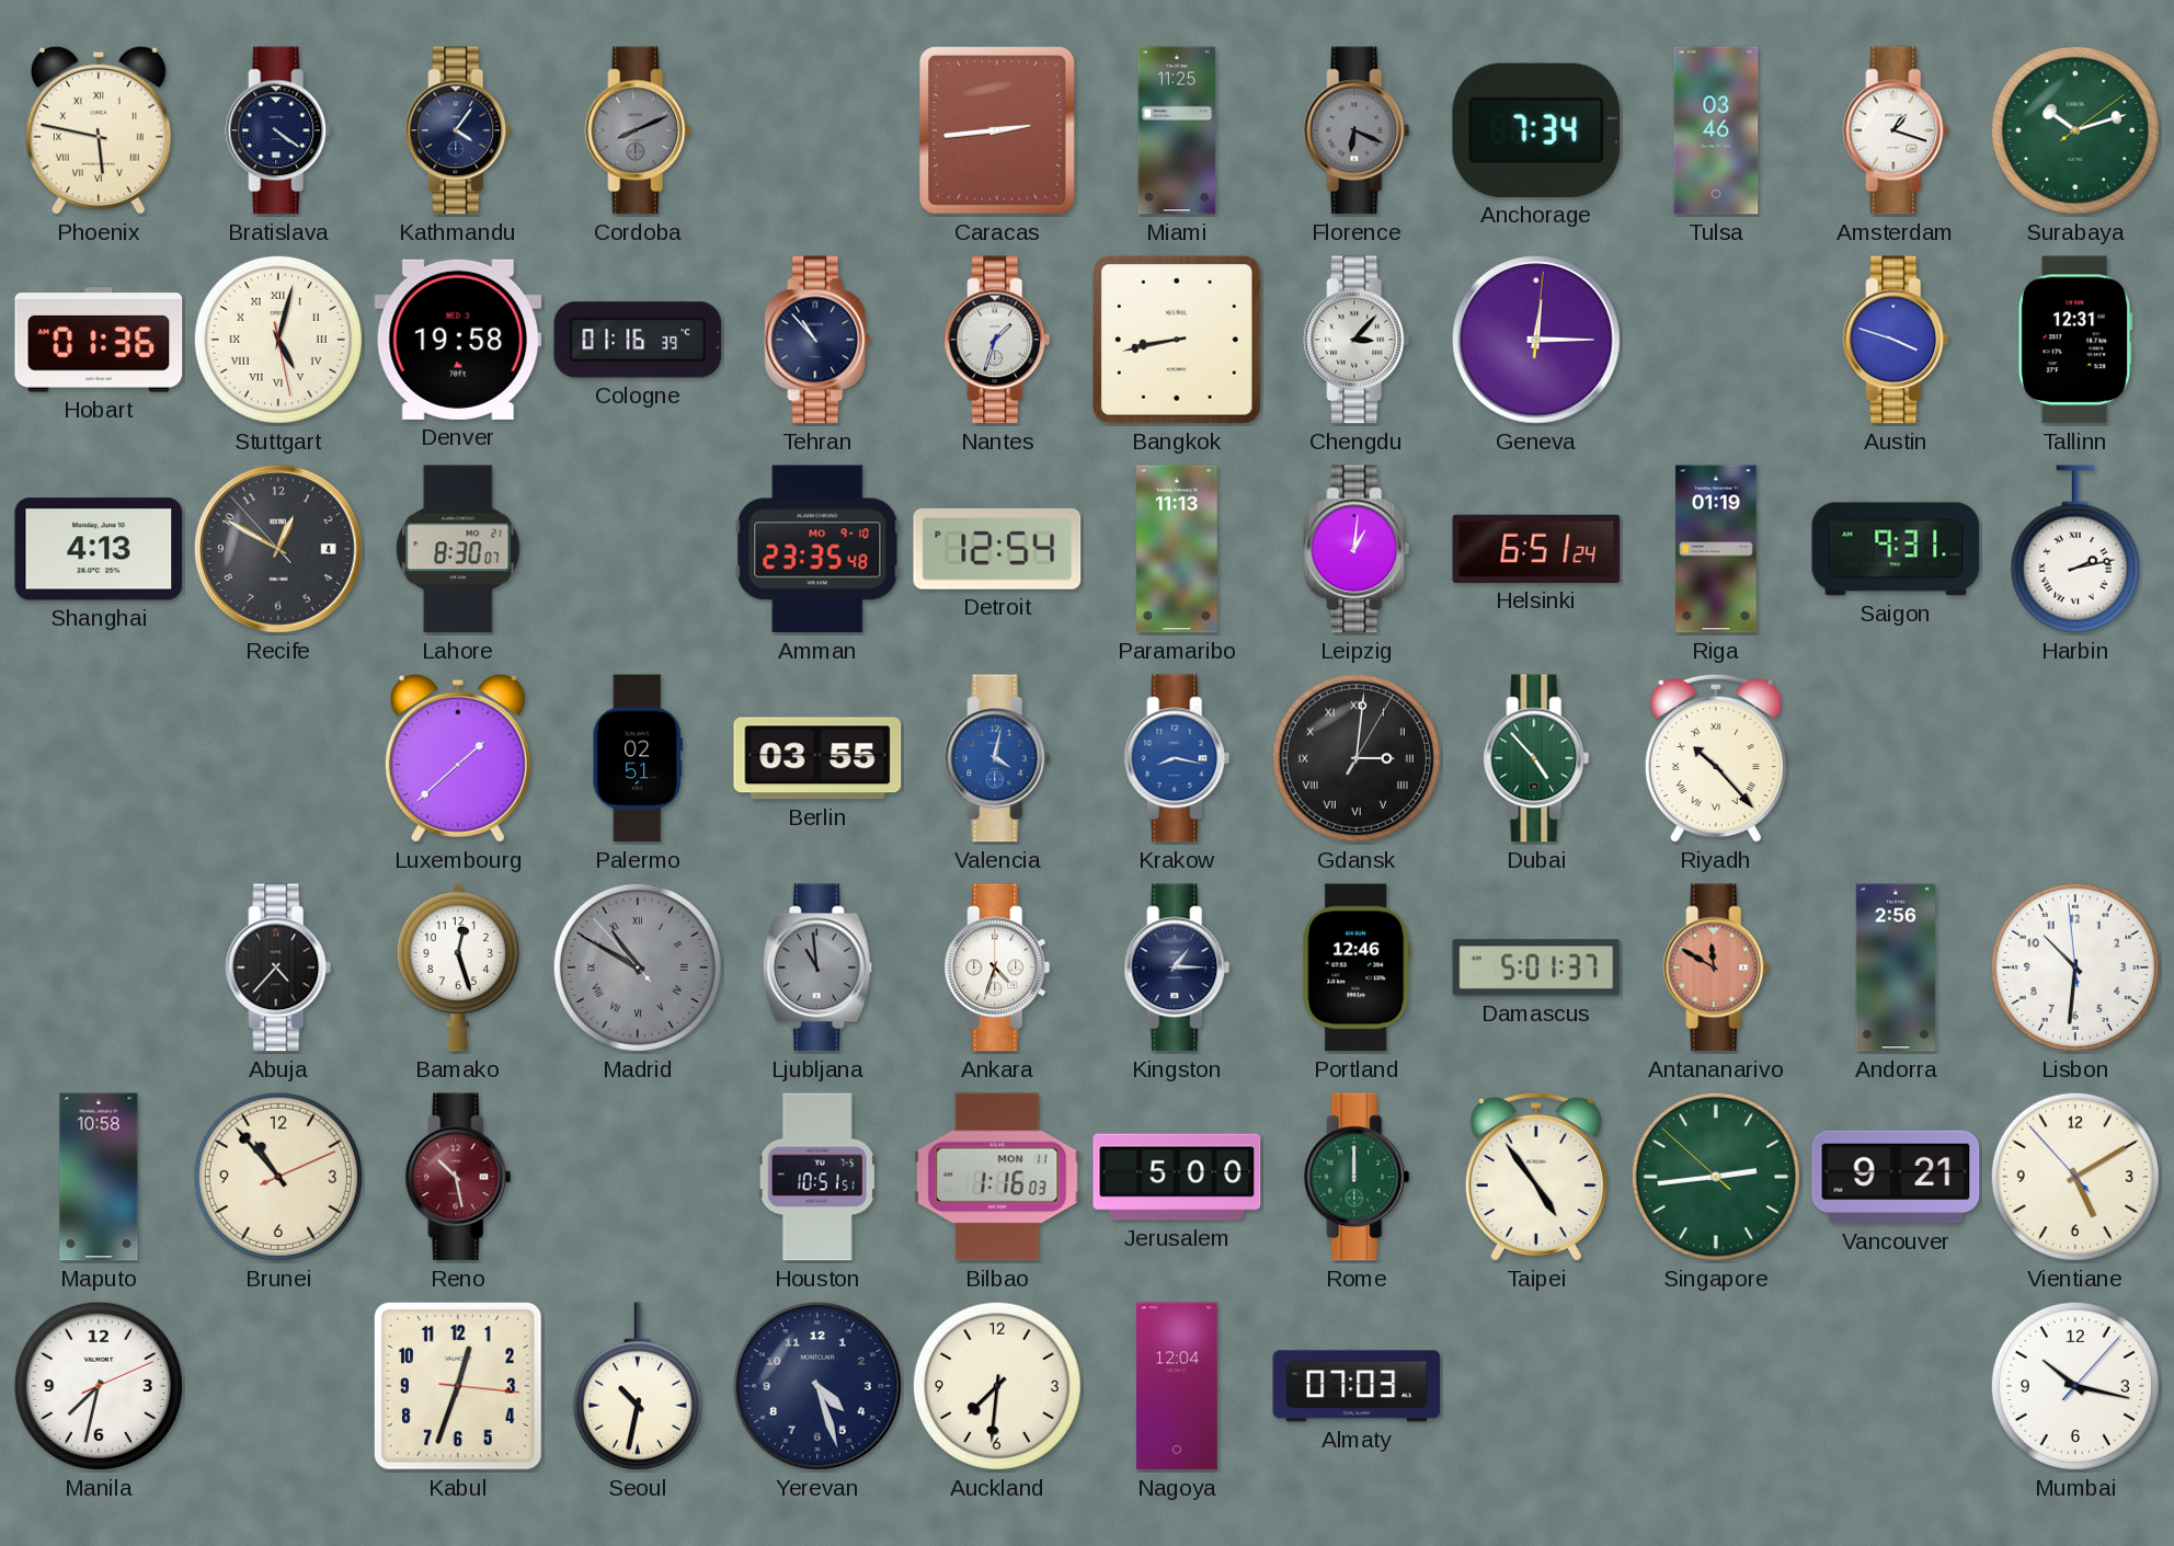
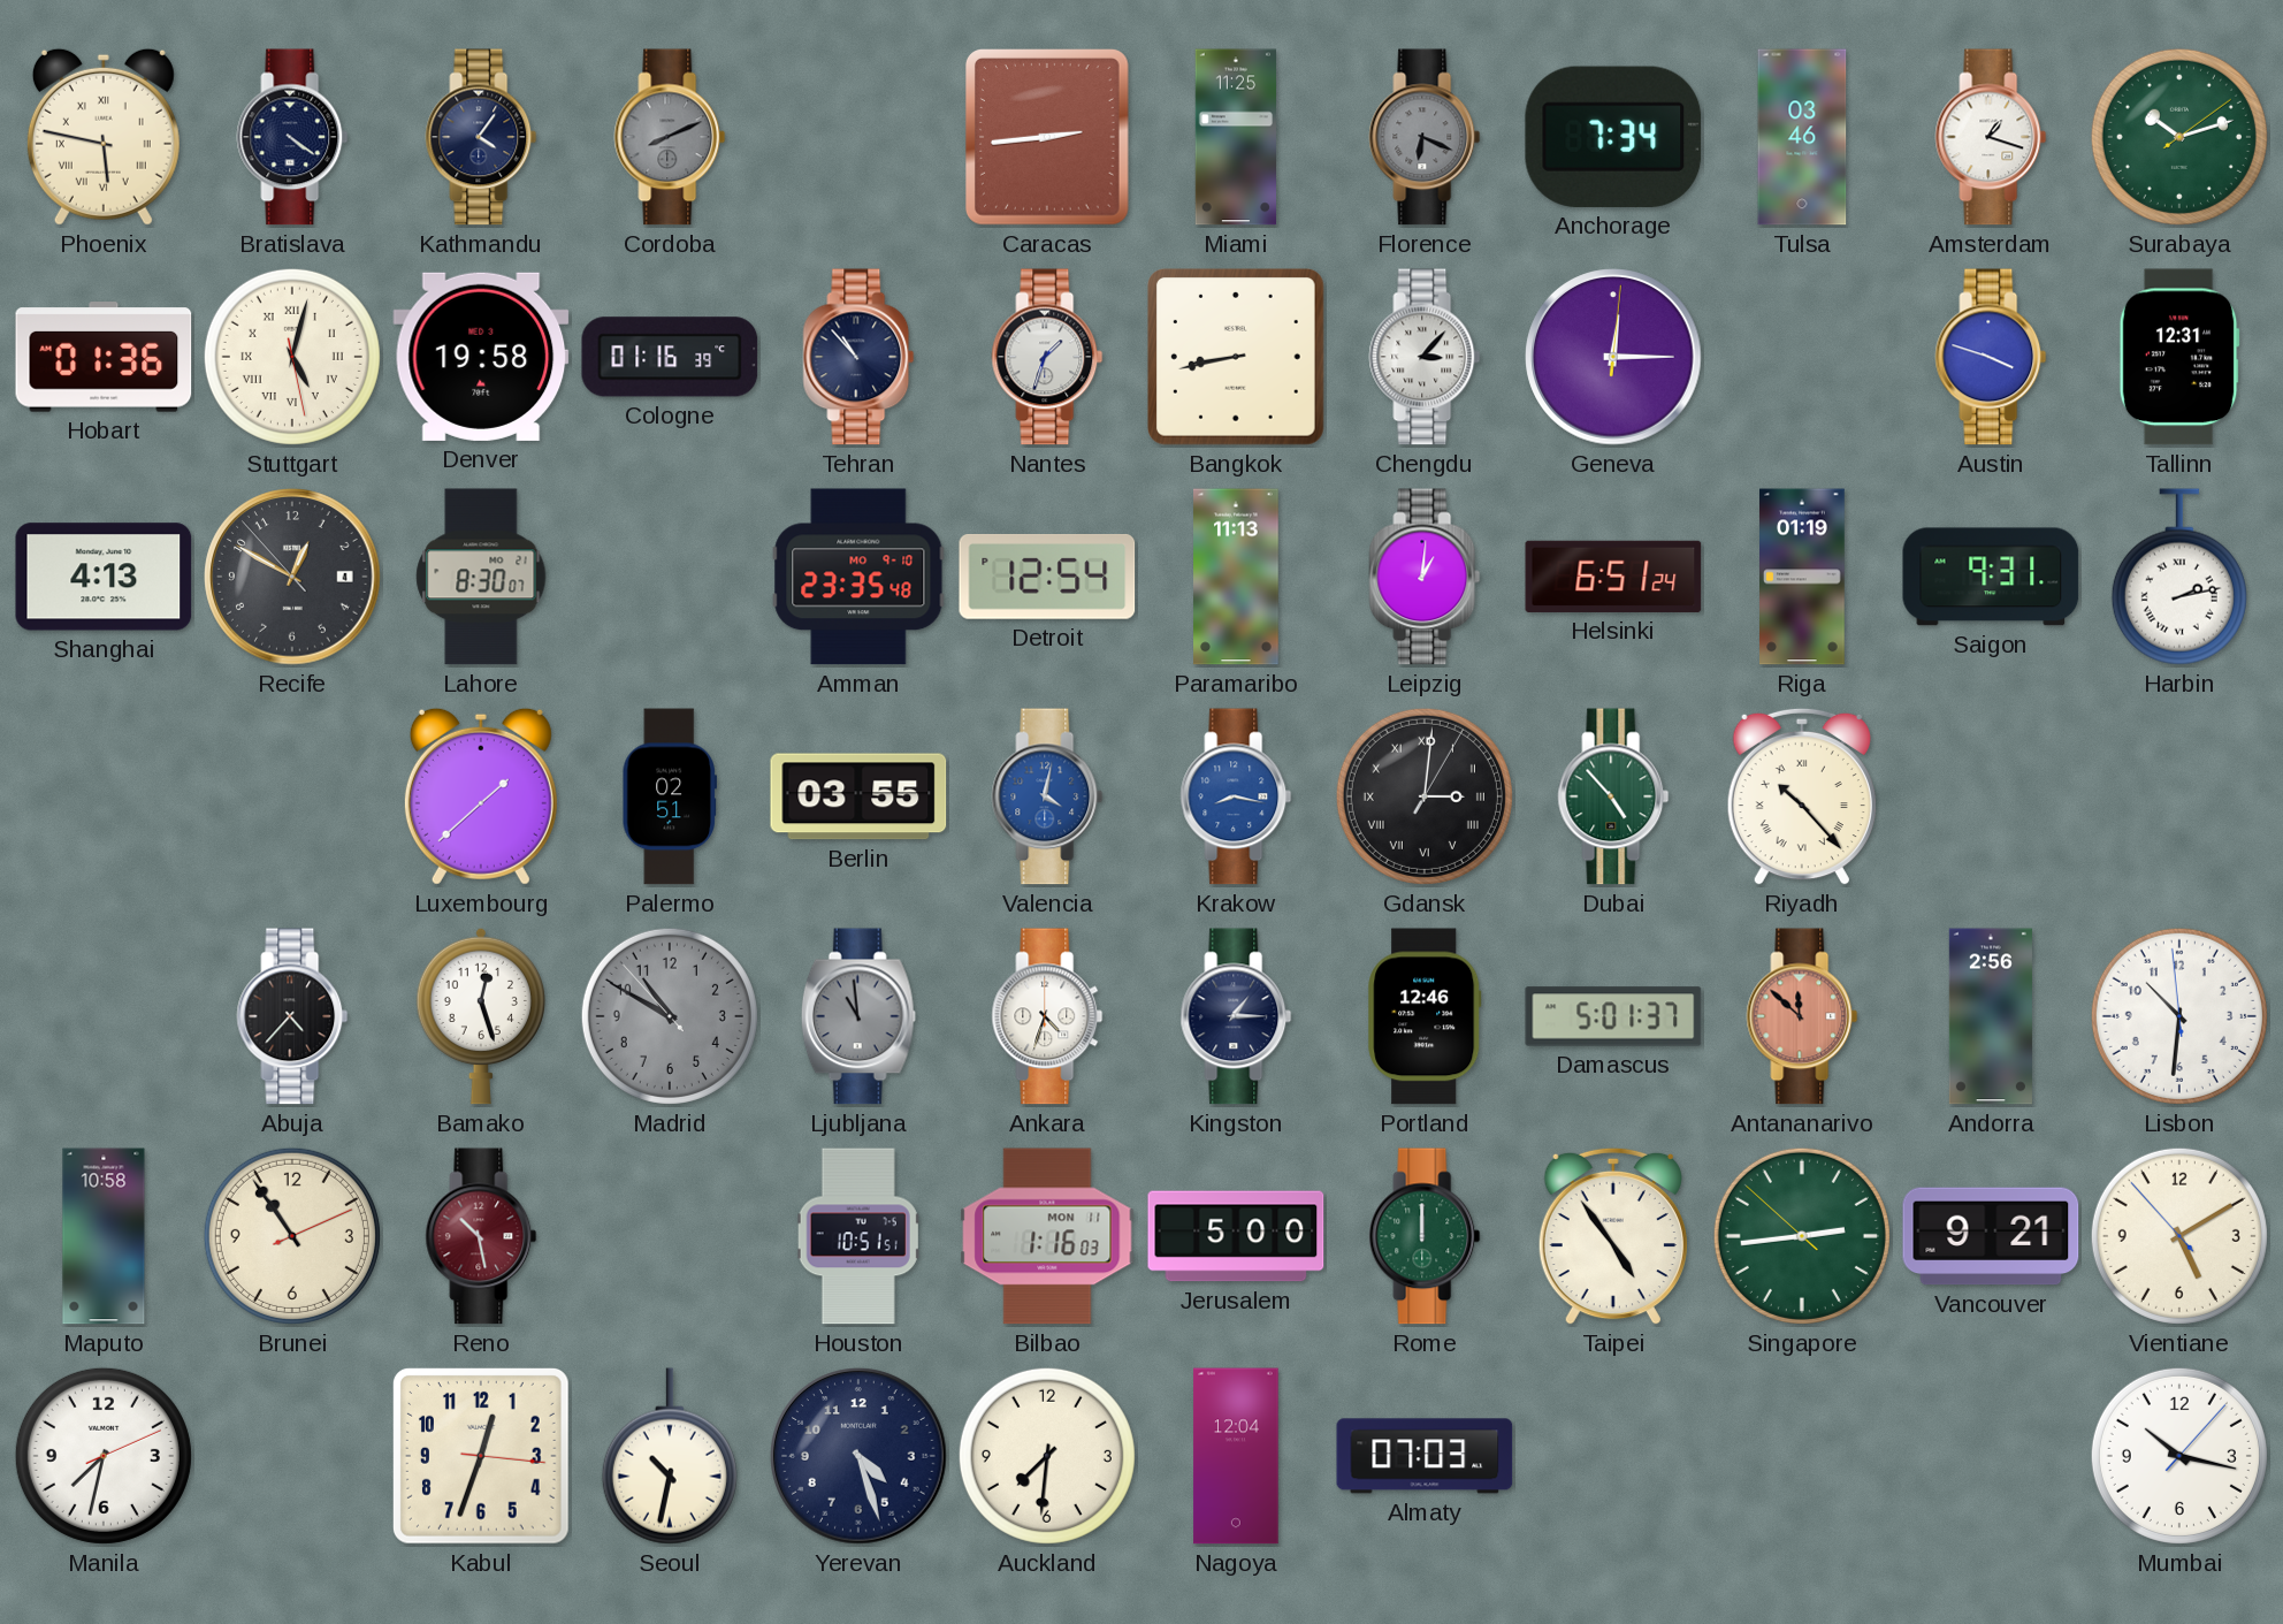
Madrid numerals: Roman -> Arabic (670, 1016)
Antananarivo: 11:50 -> 11:52 (1802, 1016)
Brunei: 10:53 -> 10:54 (292, 1236)
